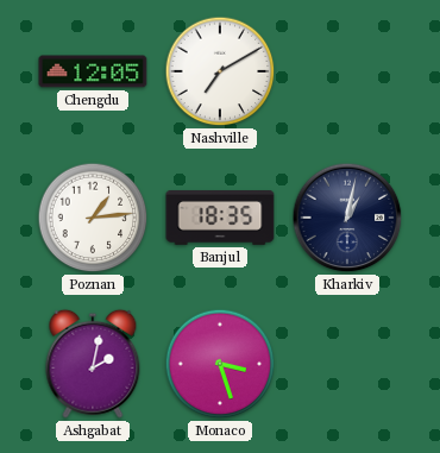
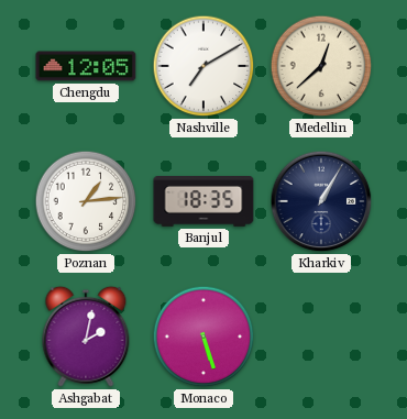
Medellin: none -> 12:38 (321, 66)
Kharkiv: 1:02 -> 1:05 (321, 201)
Monaco: 3:27 -> 5:27 (204, 337)
